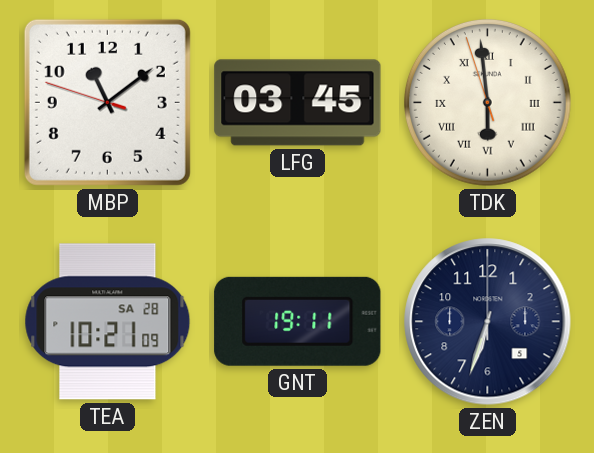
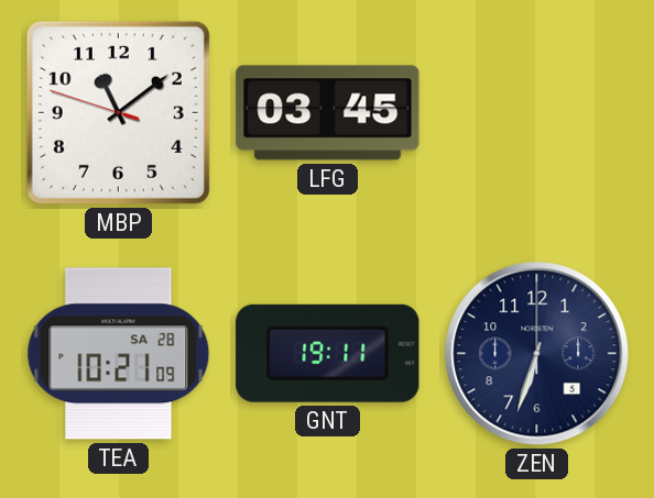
TDK: 5:58 -> none (487, 102)
